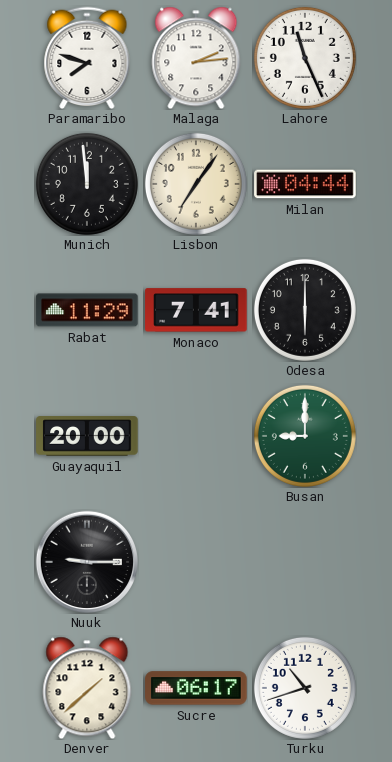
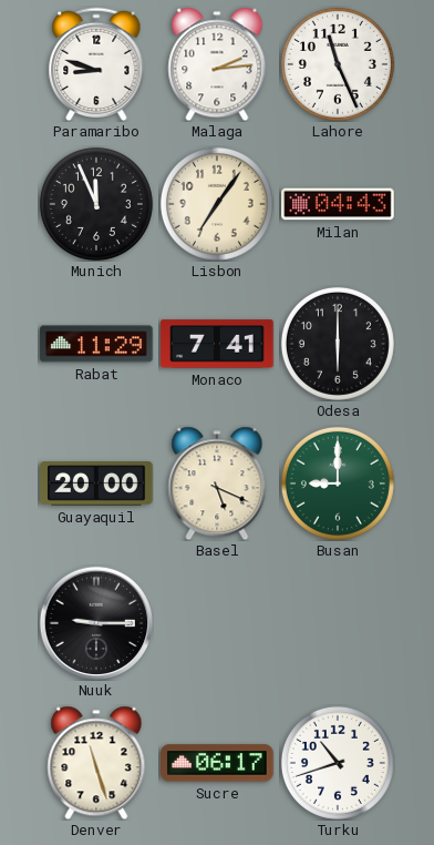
Paramaribo: 7:48 -> 8:48 (96, 64)
Munich: 11:59 -> 11:56 (96, 204)
Milan: 04:44 -> 04:43 (338, 204)
Basel: none -> 5:19 (217, 483)
Denver: 1:38 -> 11:27 (96, 763)
